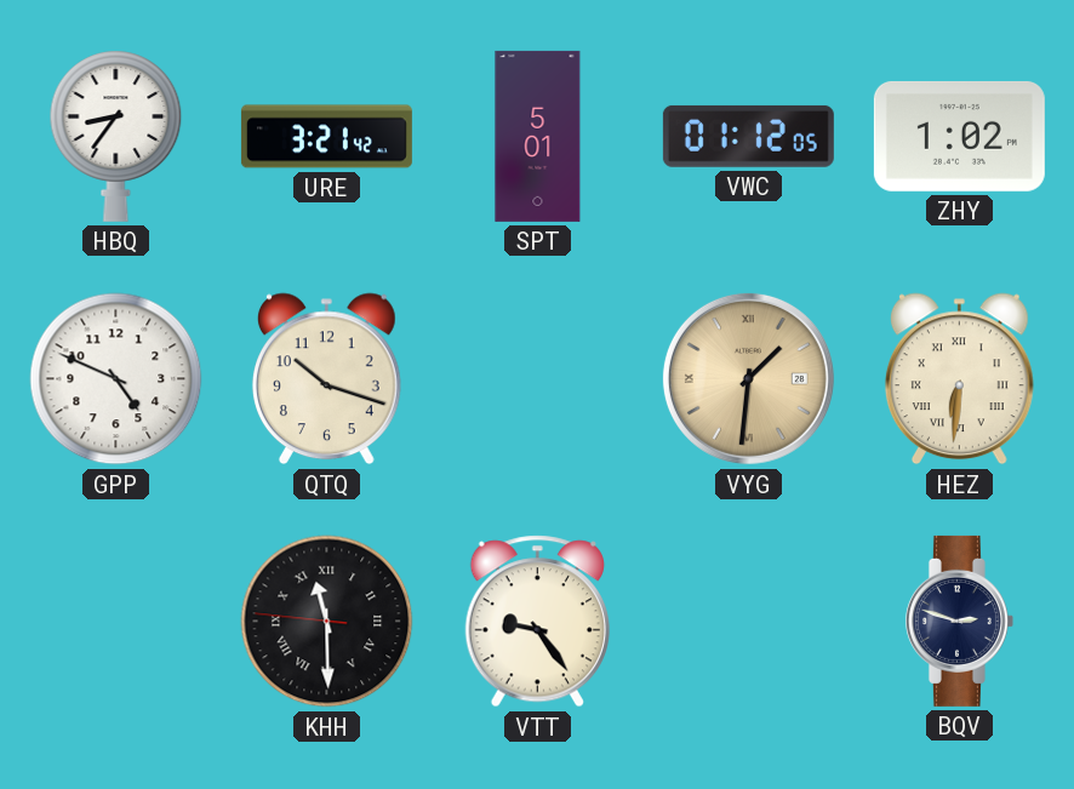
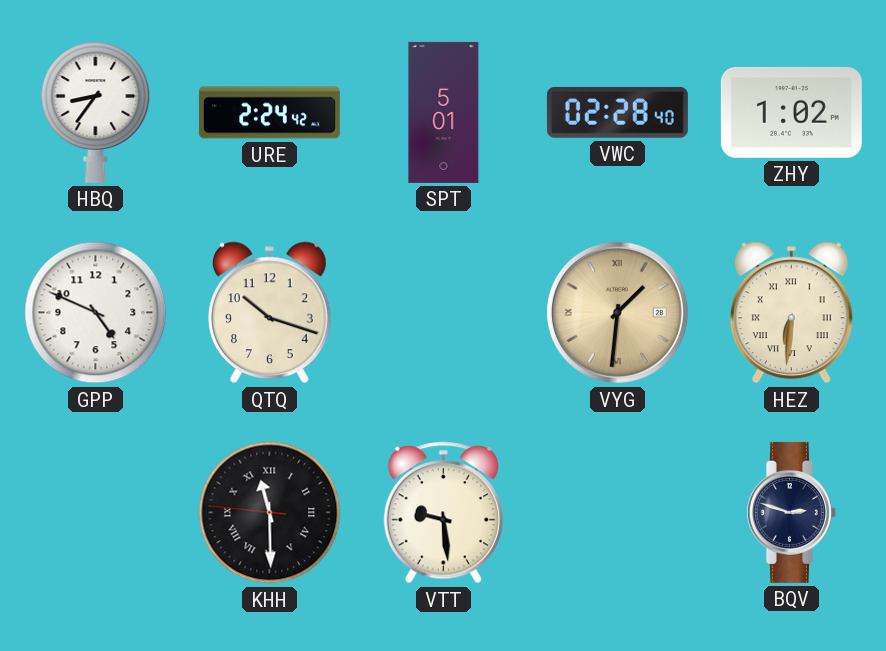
URE: 3:21 -> 2:24 (269, 113)
VWC: 01:12 -> 02:28 (617, 112)
VTT: 9:24 -> 9:29 (443, 513)
